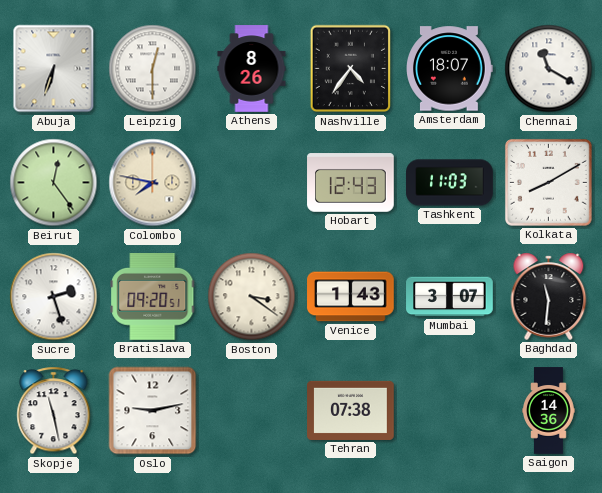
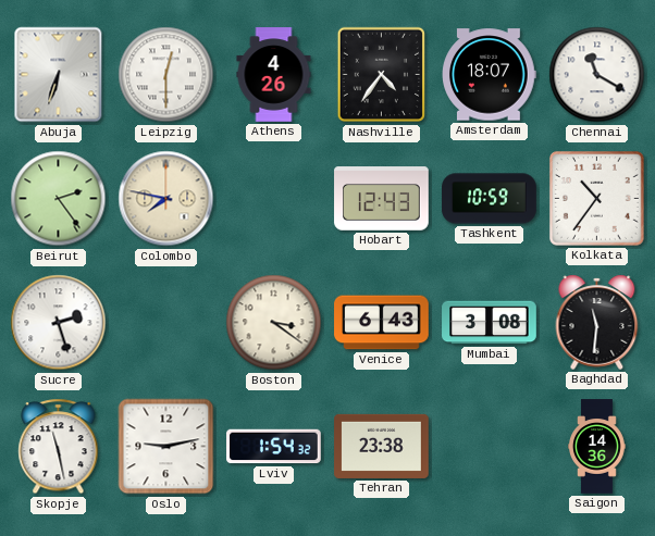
Athens: 8:26 -> 4:26 (274, 75)
Beirut: 12:24 -> 2:24 (59, 199)
Tashkent: 11:03 -> 10:59 (490, 199)
Kolkata: 8:10 -> 10:36 (596, 198)
Bratislava: 09:20 -> none (153, 297)
Venice: 1:43 -> 6:43 (382, 323)
Mumbai: 3:07 -> 3:08 (490, 323)
Lviv: none -> 1:54 (274, 447)
Tehran: 07:38 -> 23:38 (382, 446)
